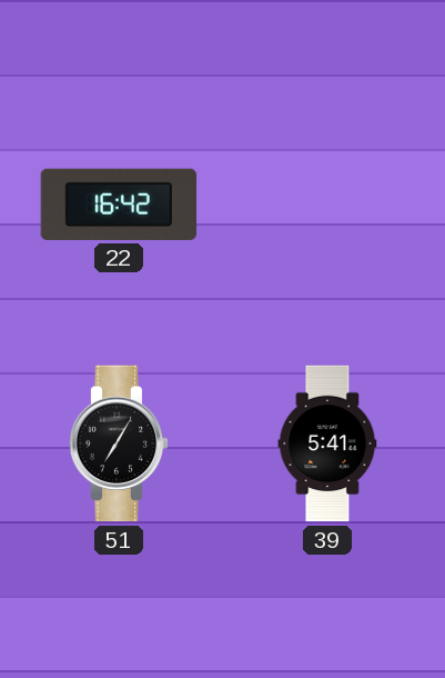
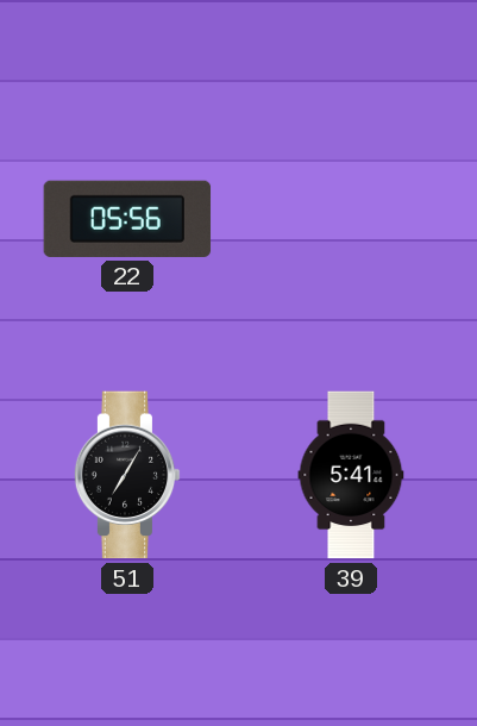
22: 16:42 -> 05:56 (127, 219)
